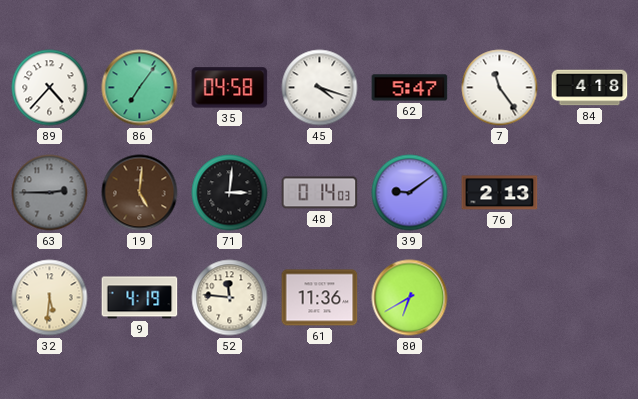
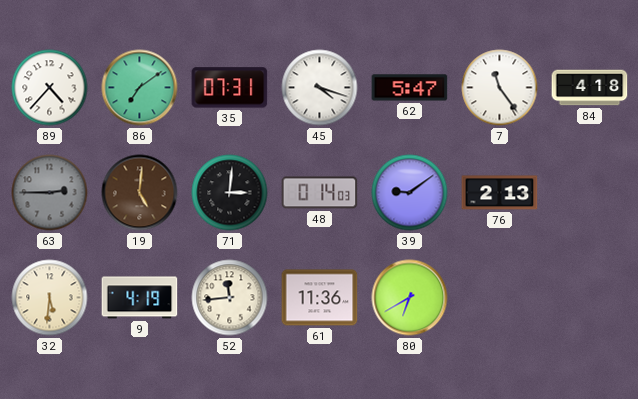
86: 7:06 -> 7:09 (140, 88)
35: 04:58 -> 07:31 (230, 88)
52: 11:46 -> 11:44 (230, 298)
